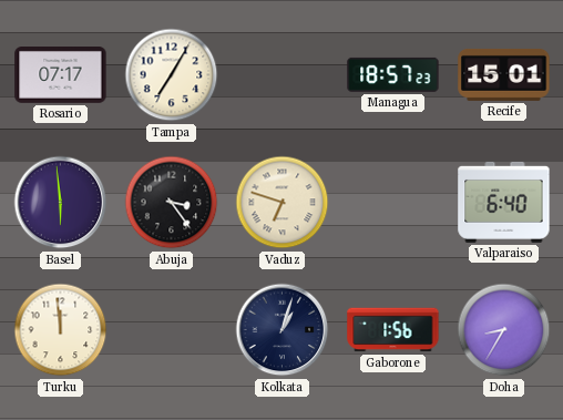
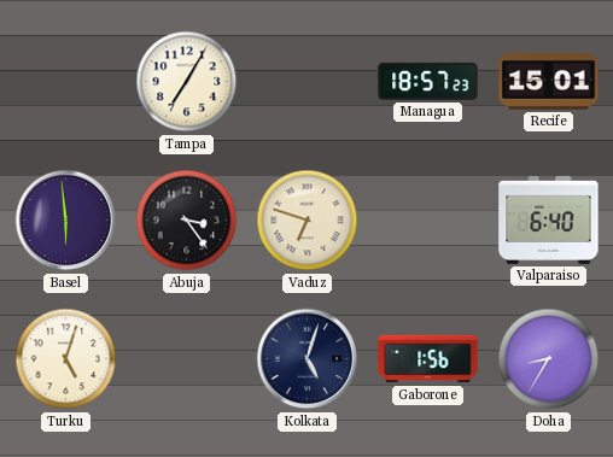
Rosario: 07:17 -> none (61, 75)
Turku: 11:59 -> 5:03 (66, 359)
Kolkata: 1:03 -> 5:03 (308, 359)
